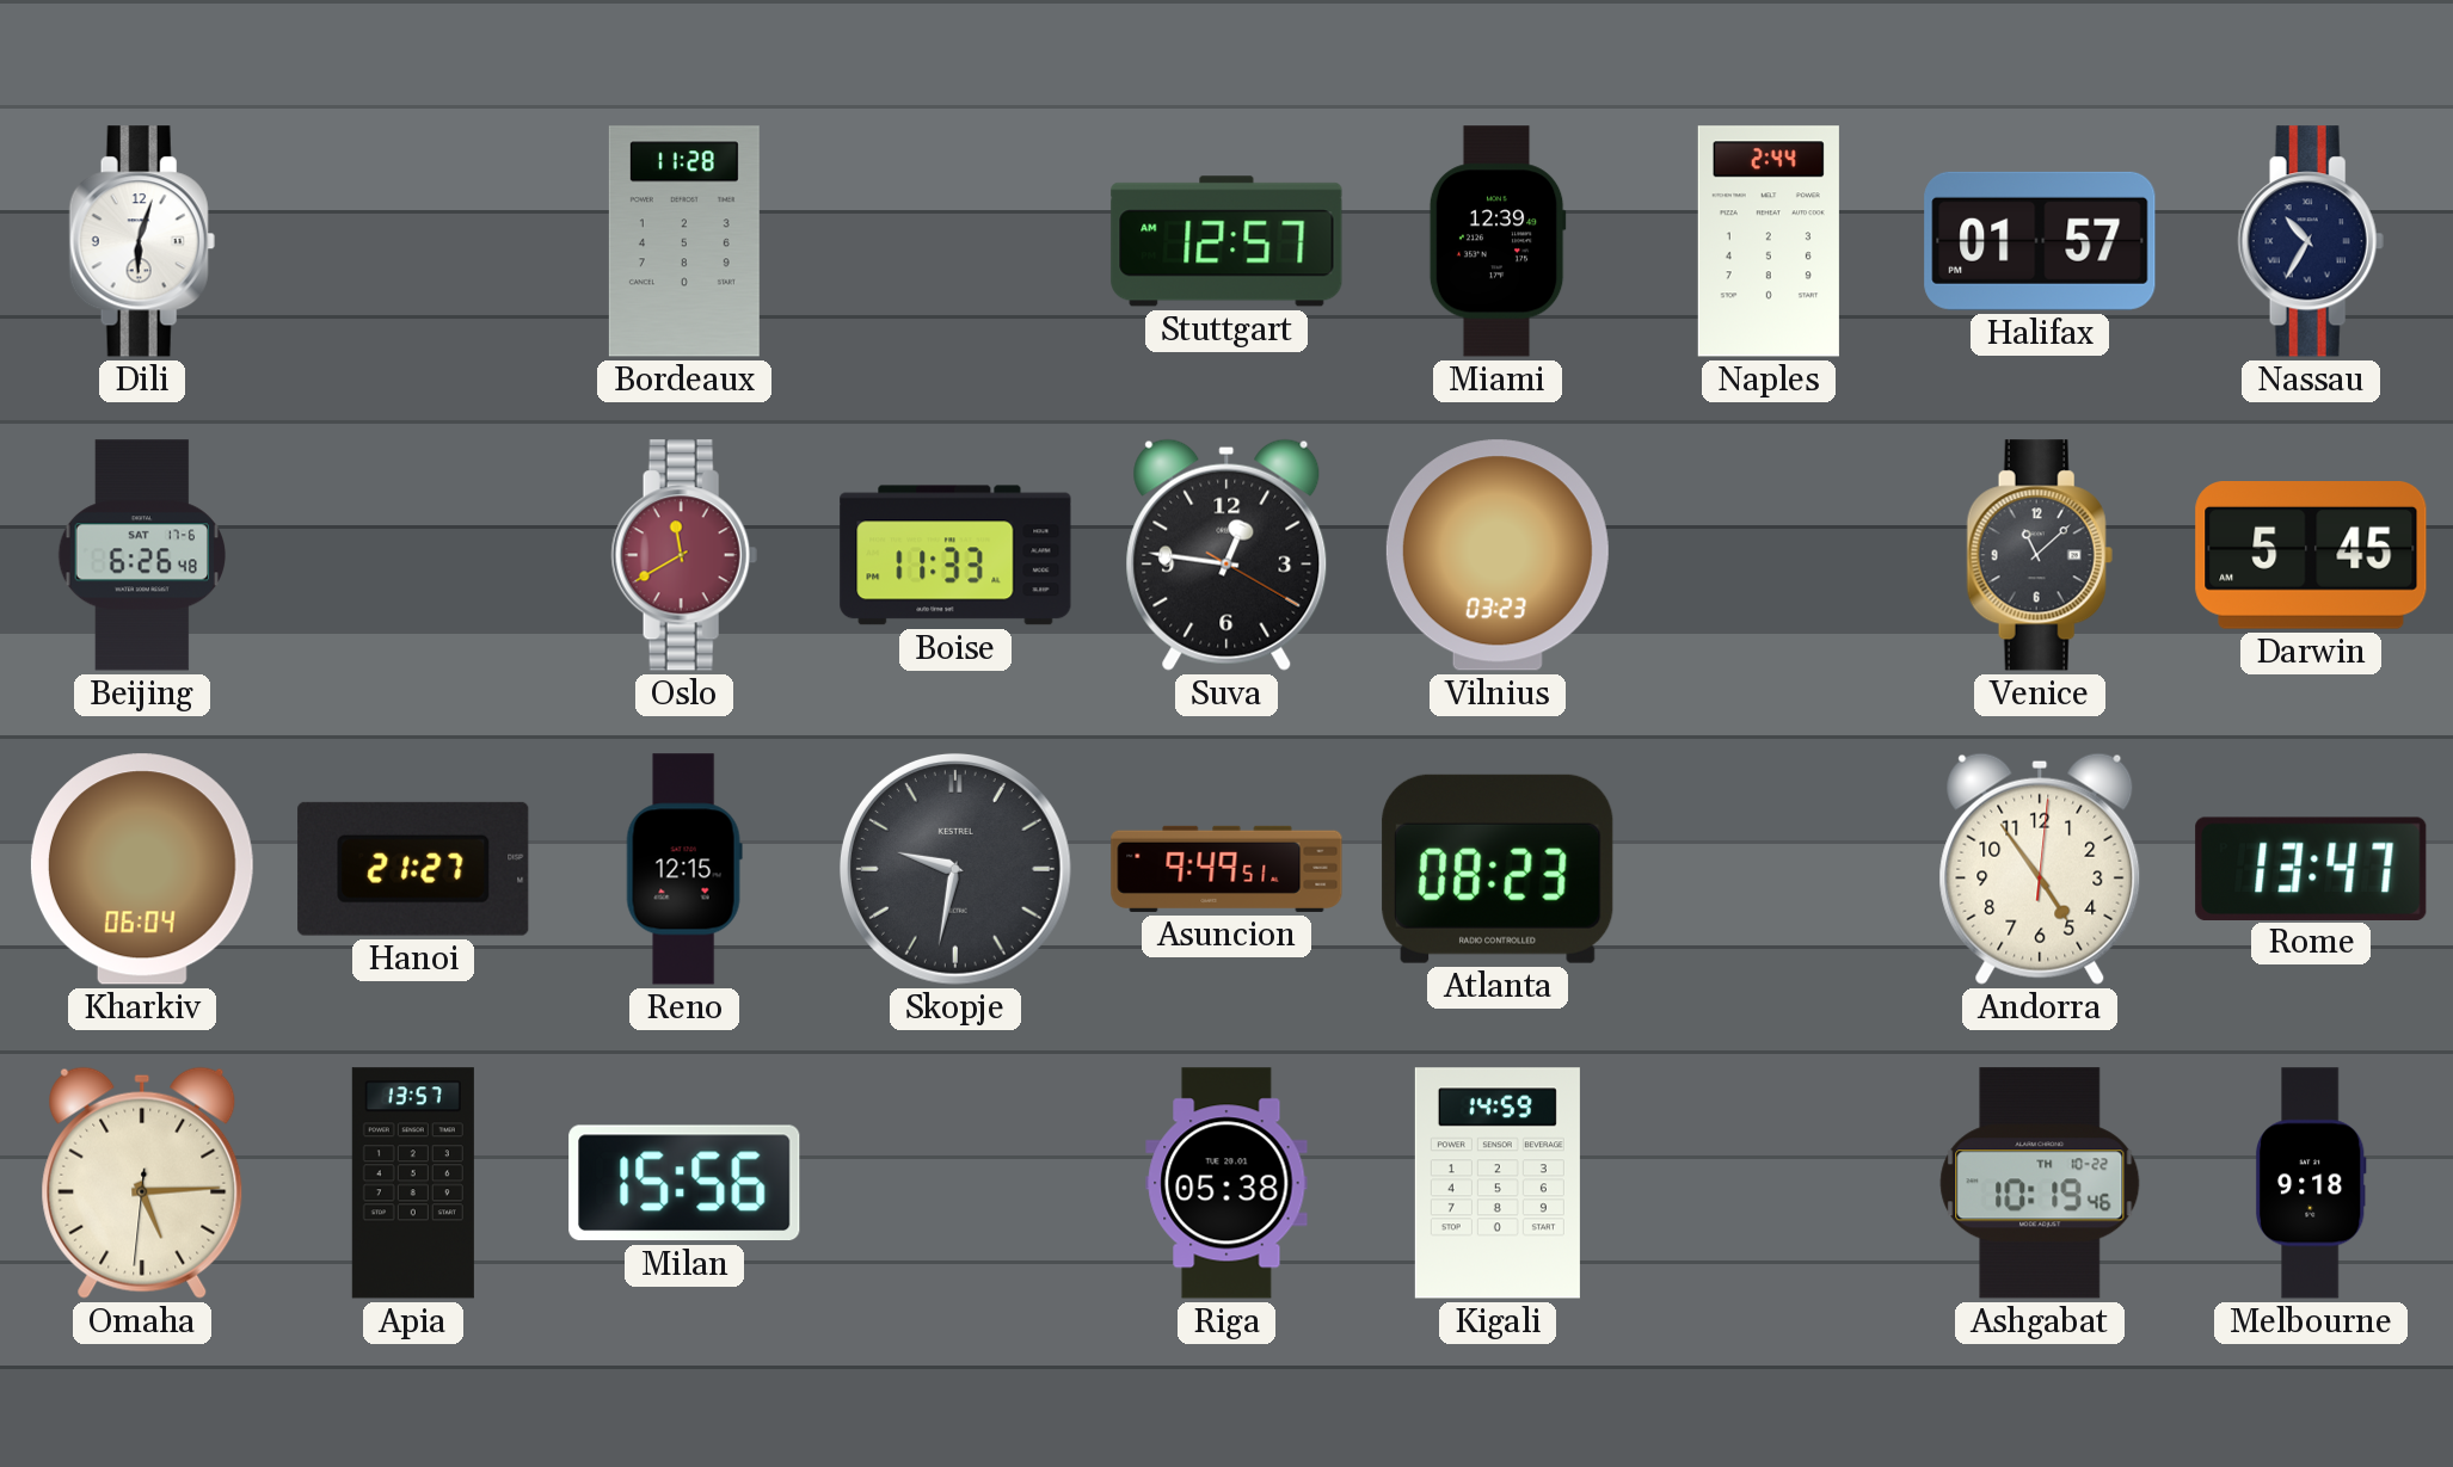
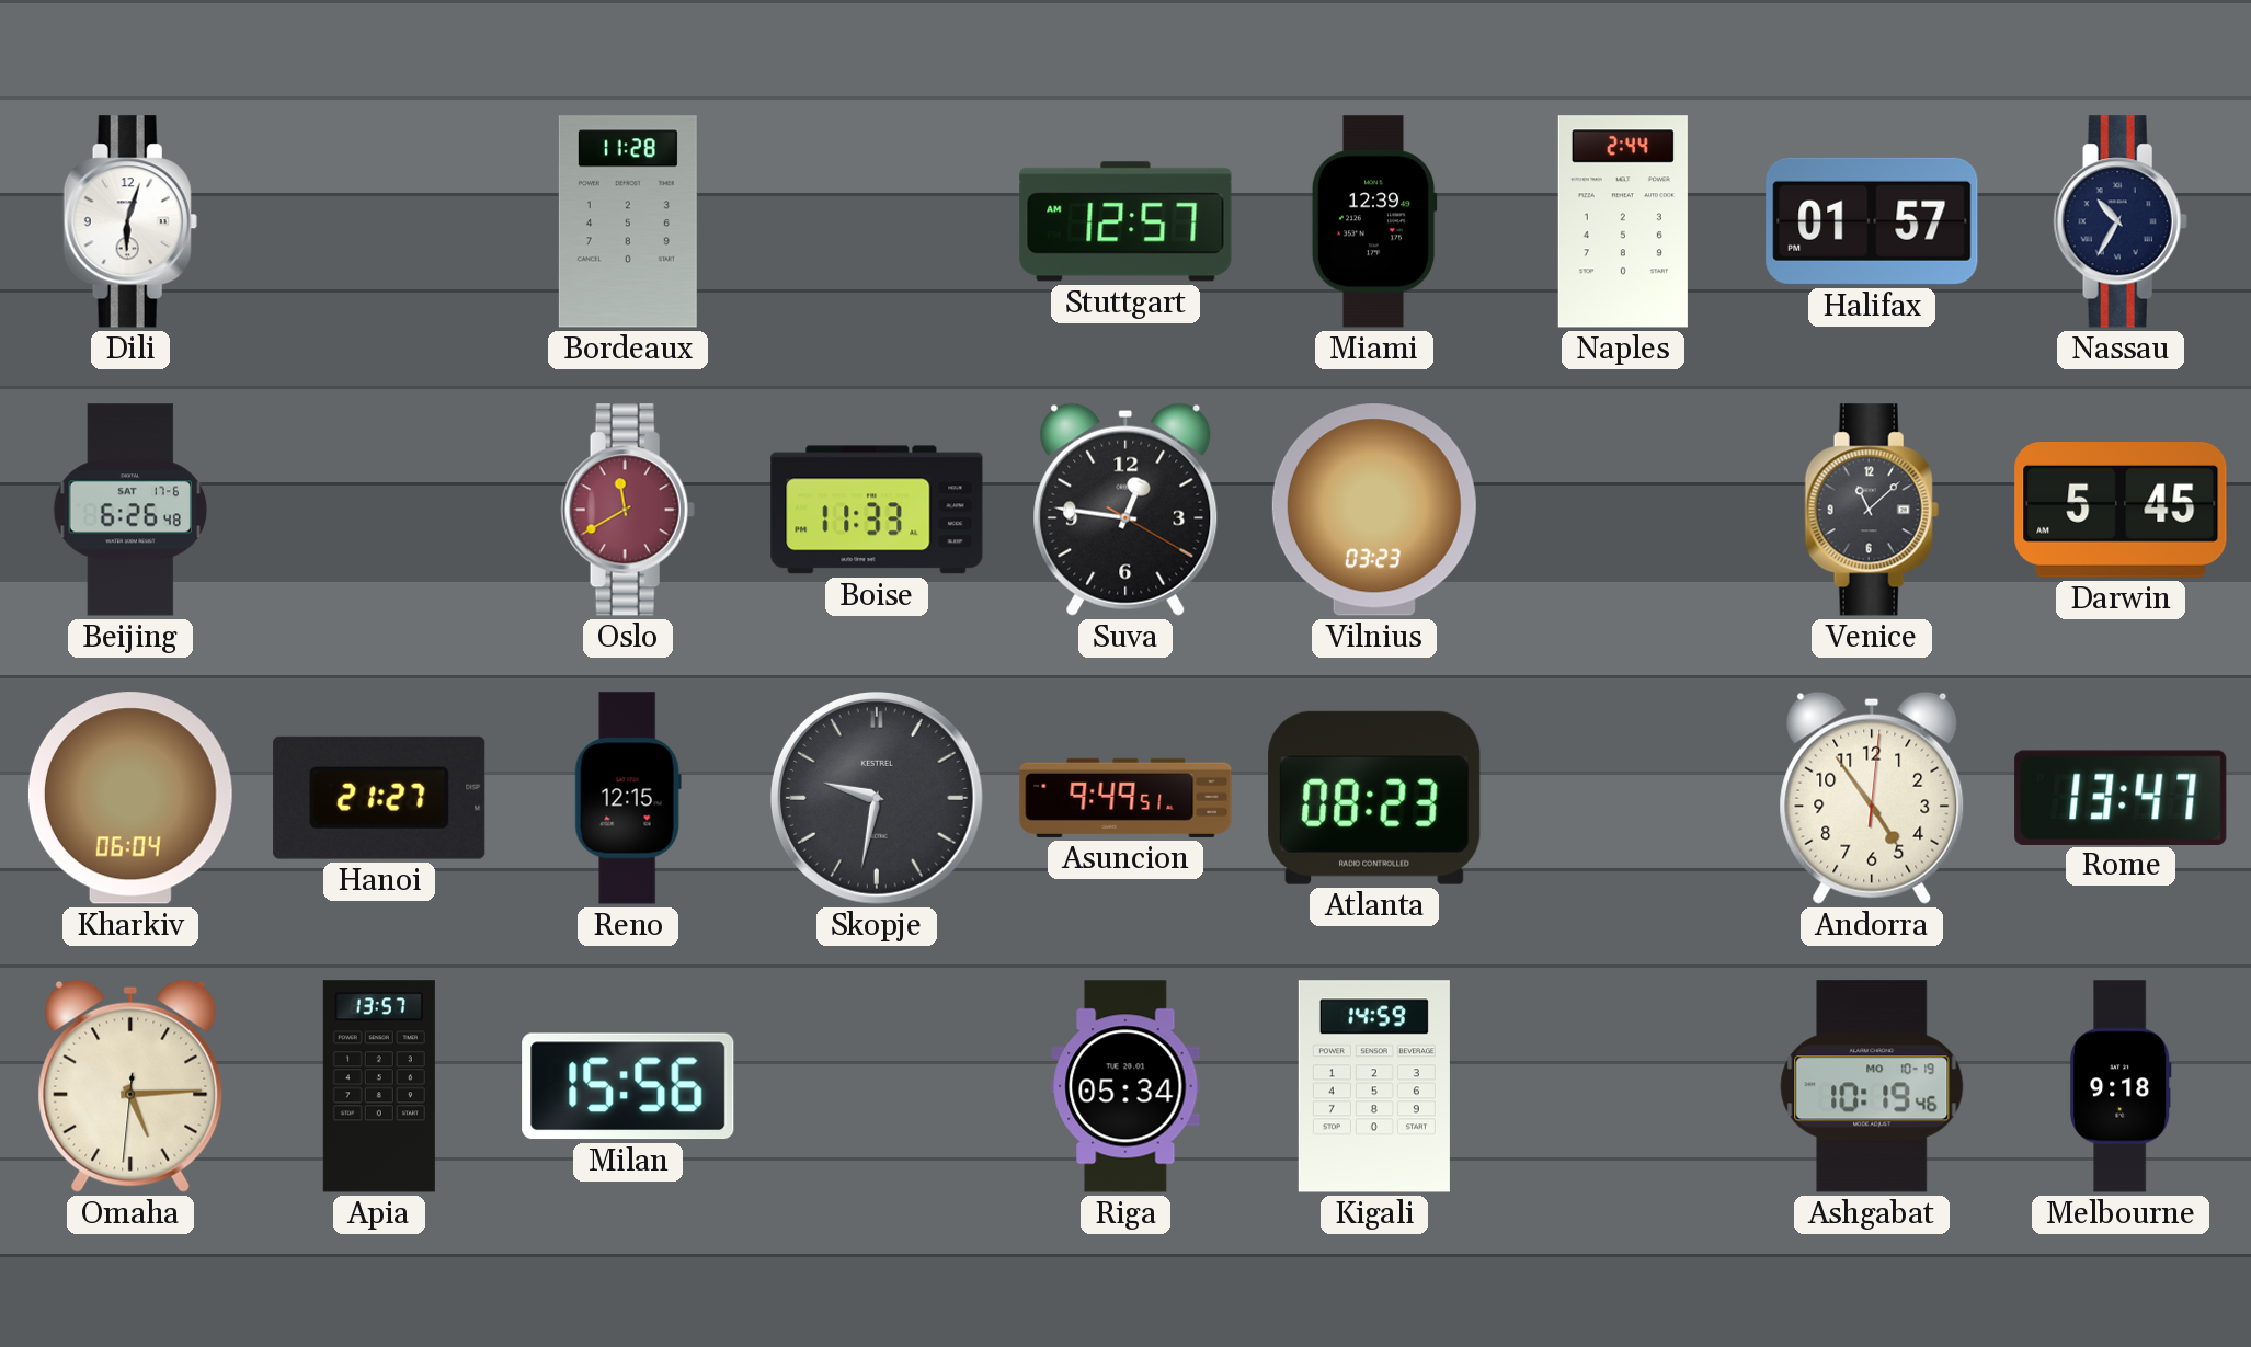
Riga: 05:38 -> 05:34 (1125, 1086)
Ashgabat date: TH 10-22 -> MO 10-19 (1872, 1086)
